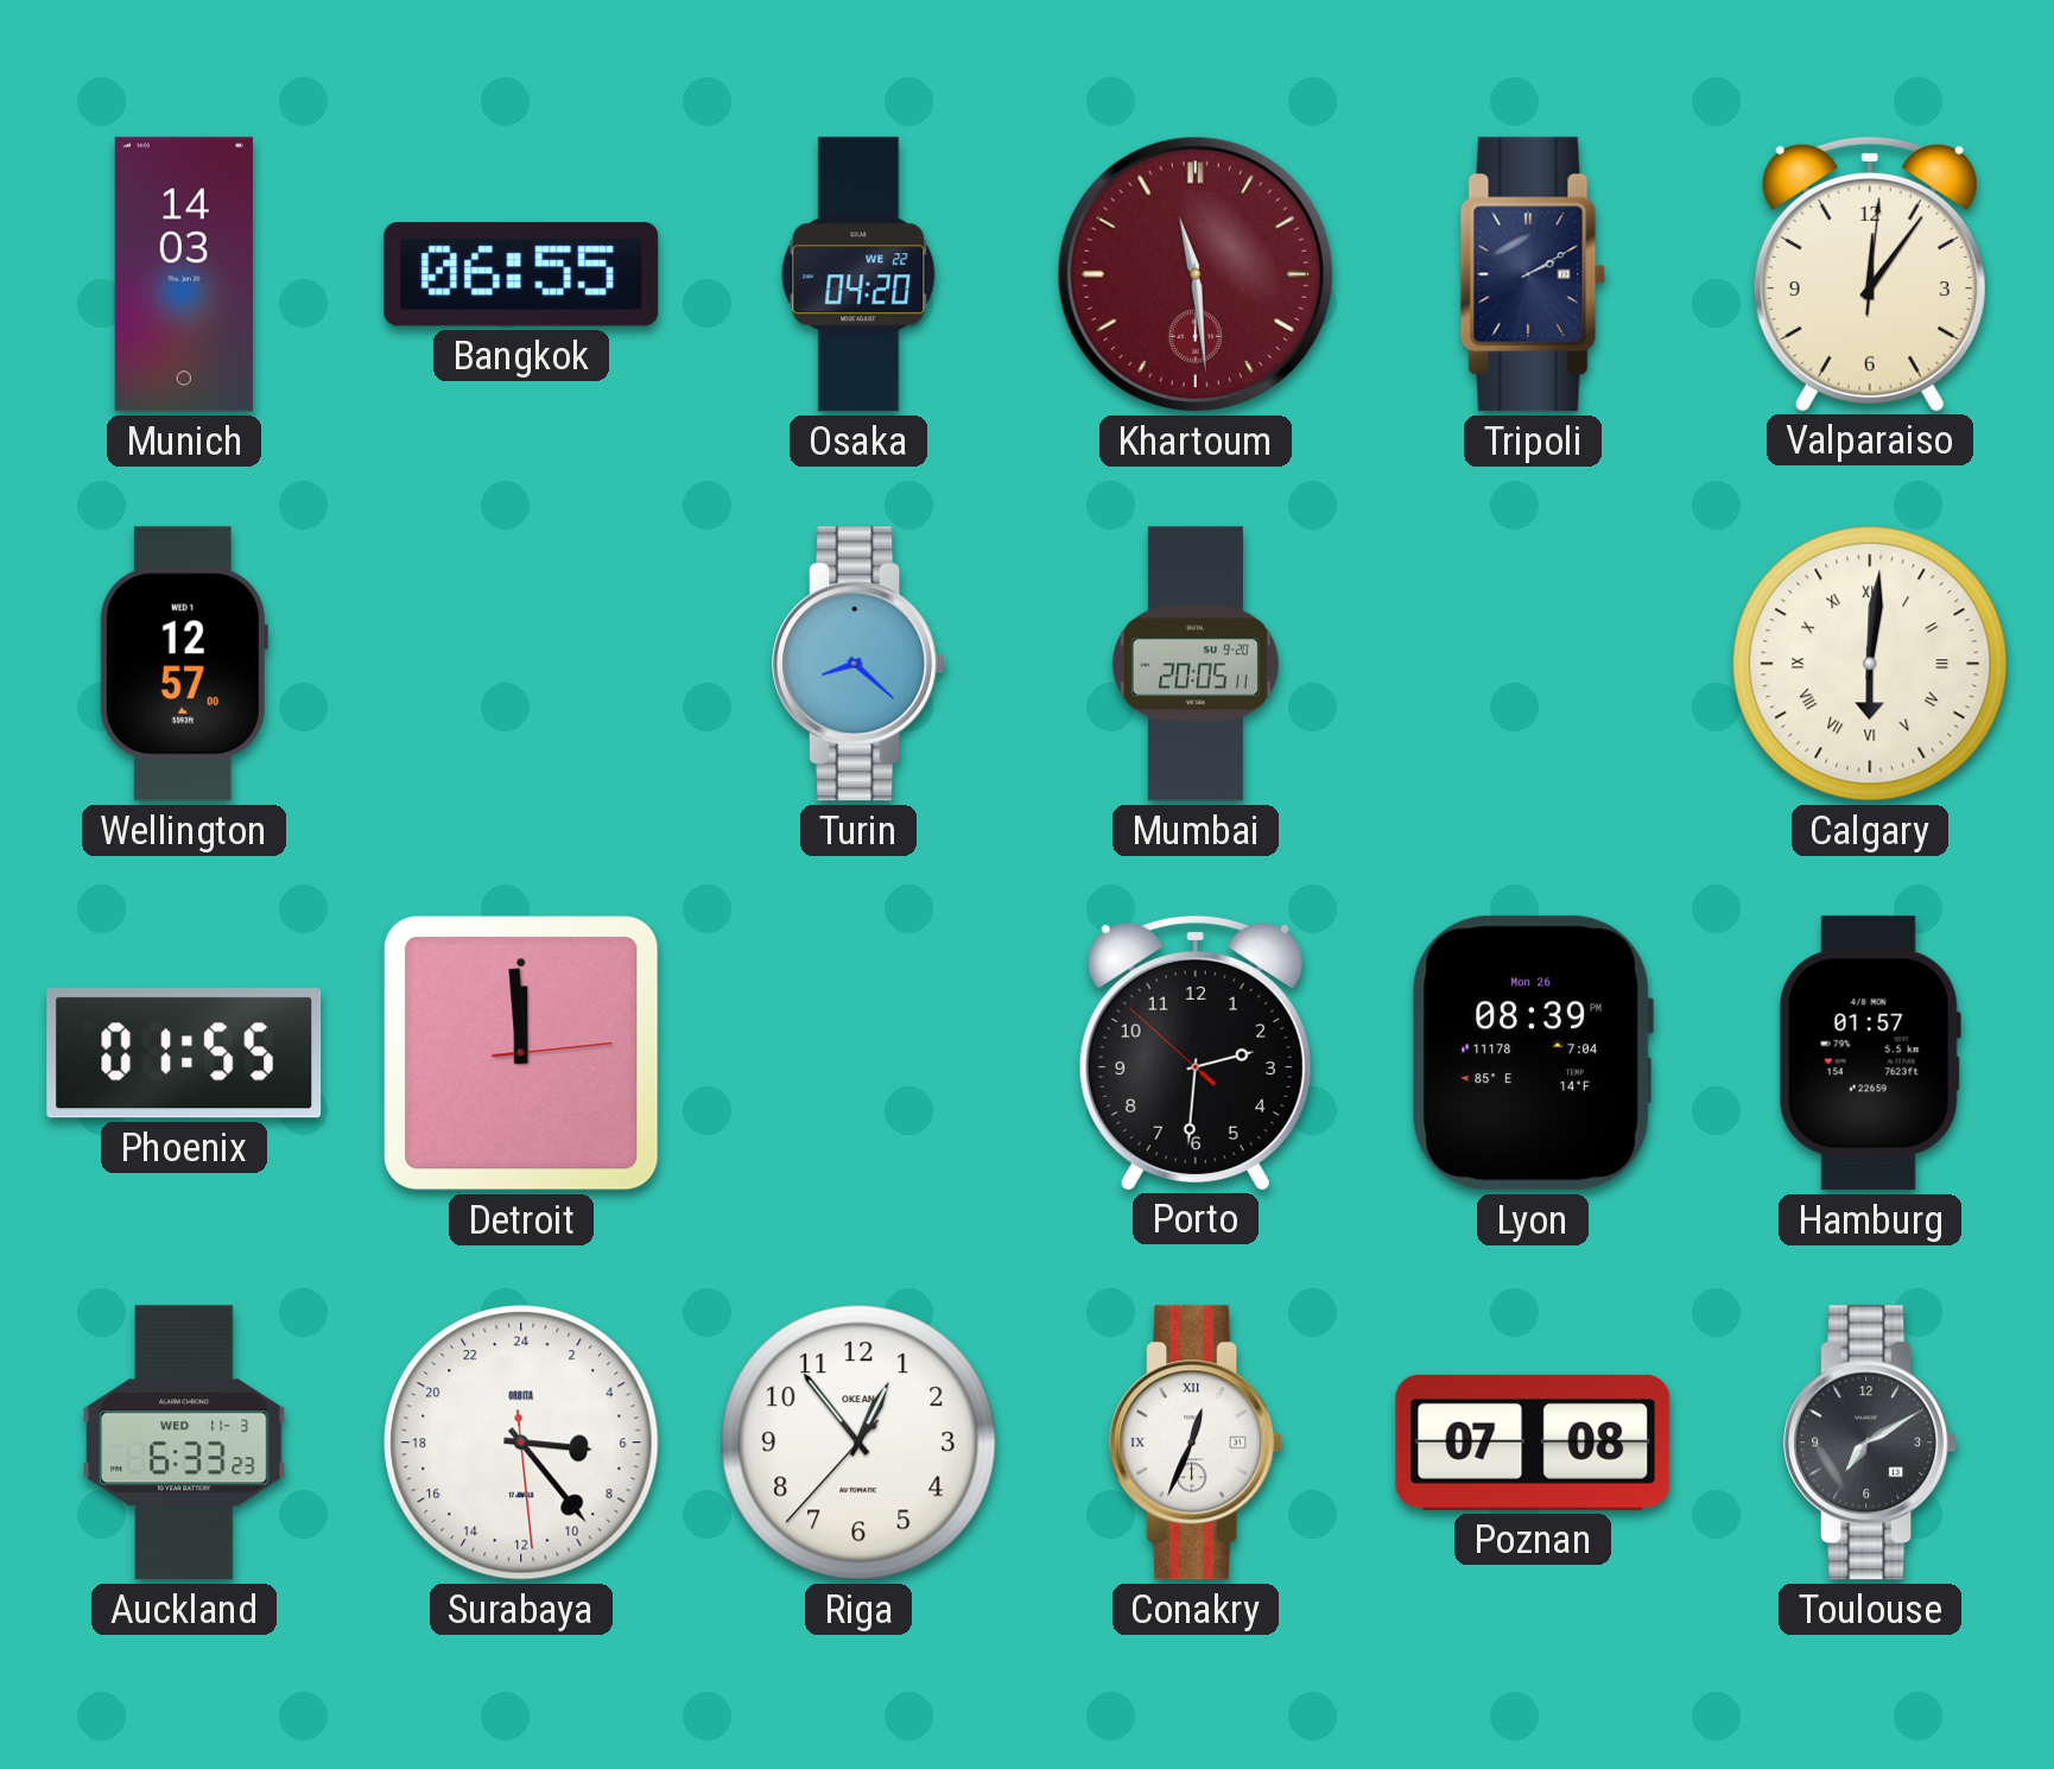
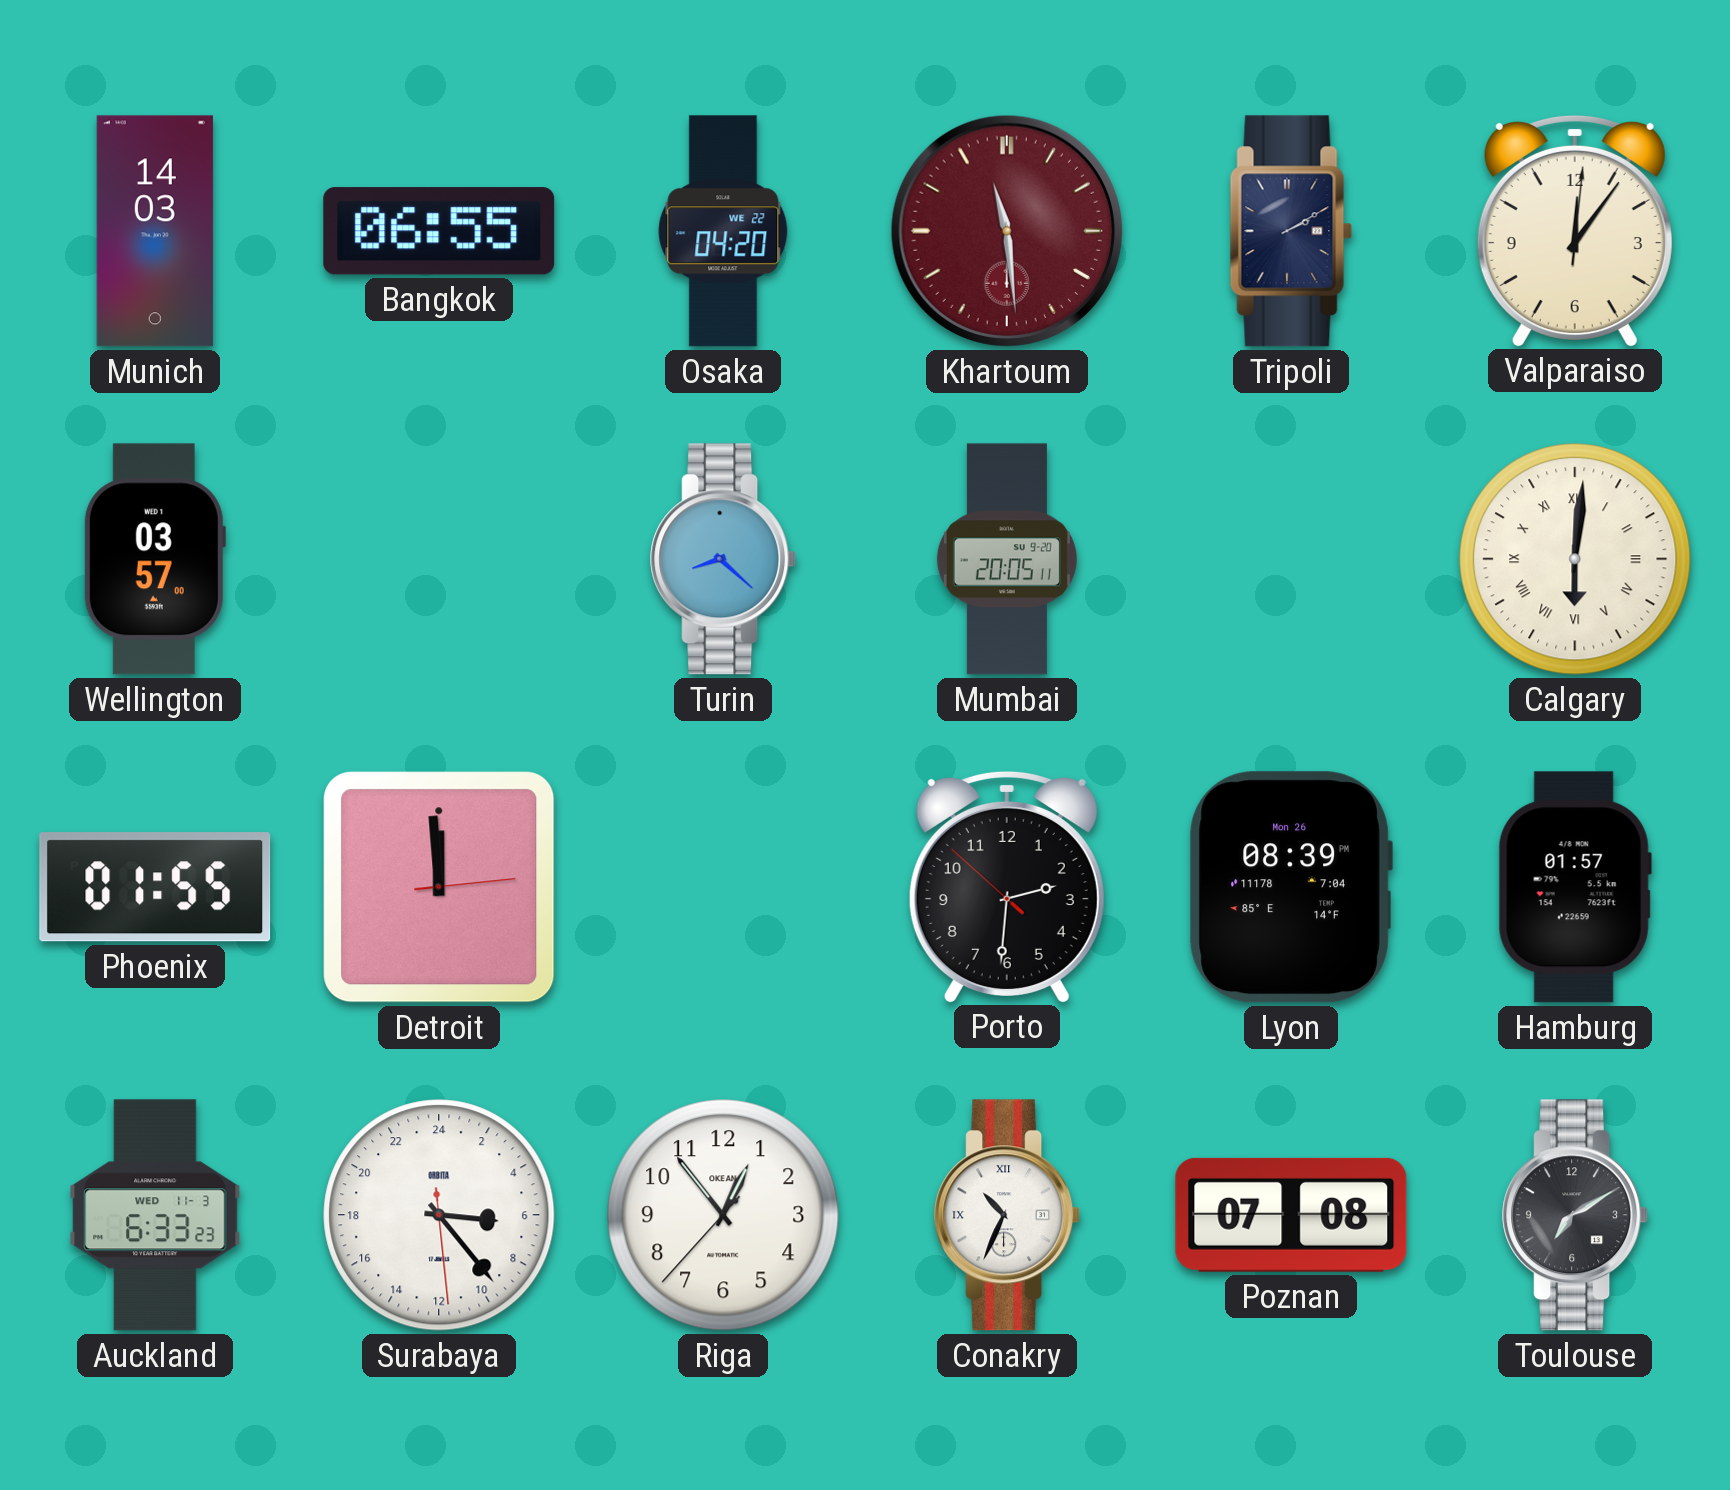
Wellington: 12:57 -> 03:57 (155, 559)
Conakry: 12:34 -> 10:34 (1008, 1215)
